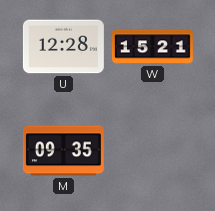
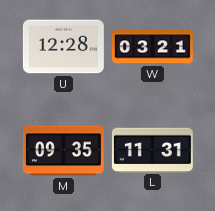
W: 15:21 -> 03:21 (152, 47)
L: none -> 11:31 (152, 150)
